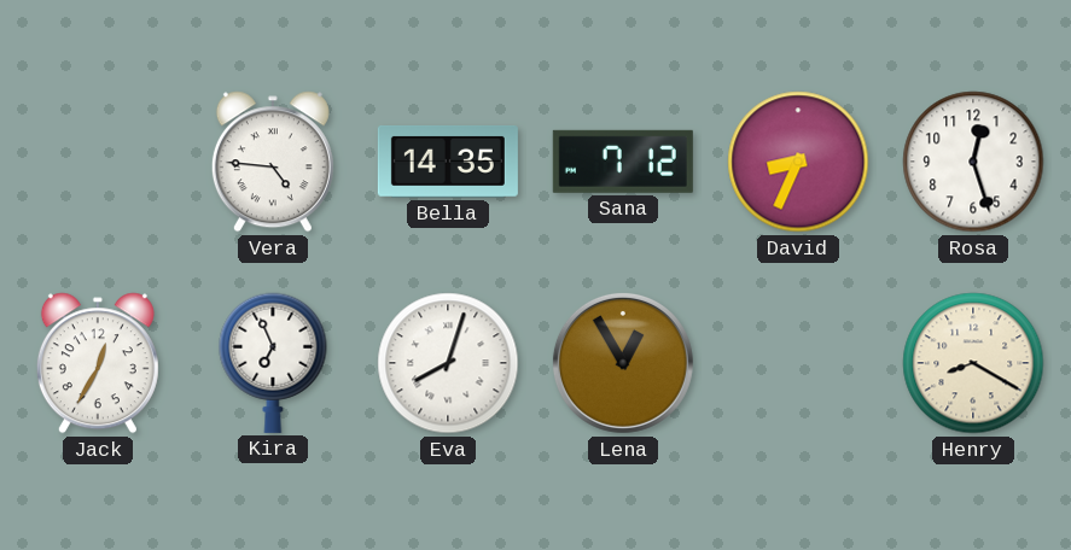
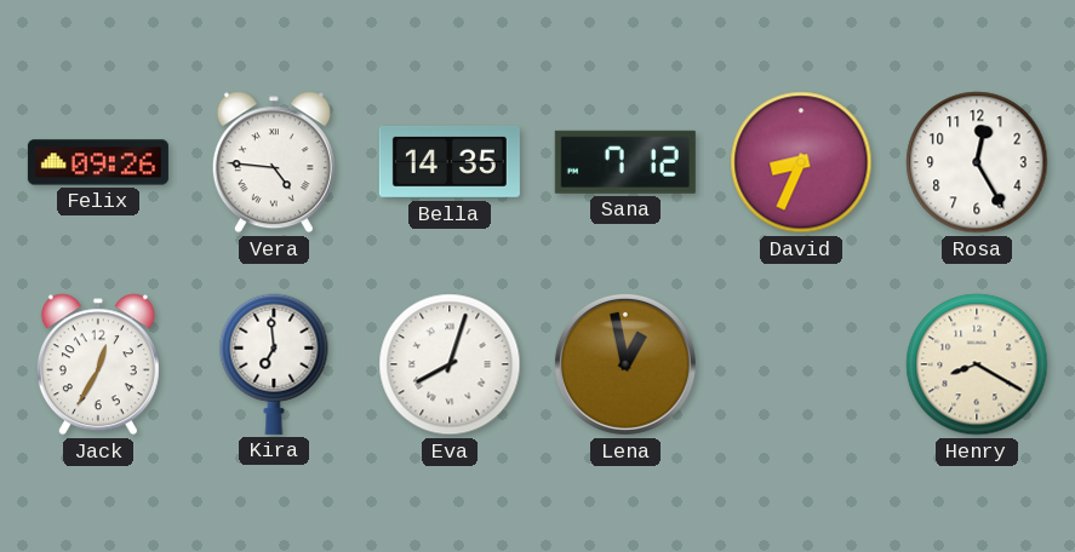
Felix: none -> 09:26 (98, 162)
Rosa: 12:27 -> 12:25 (977, 162)
Kira: 6:56 -> 6:59 (274, 364)
Lena: 12:55 -> 12:58 (625, 364)
